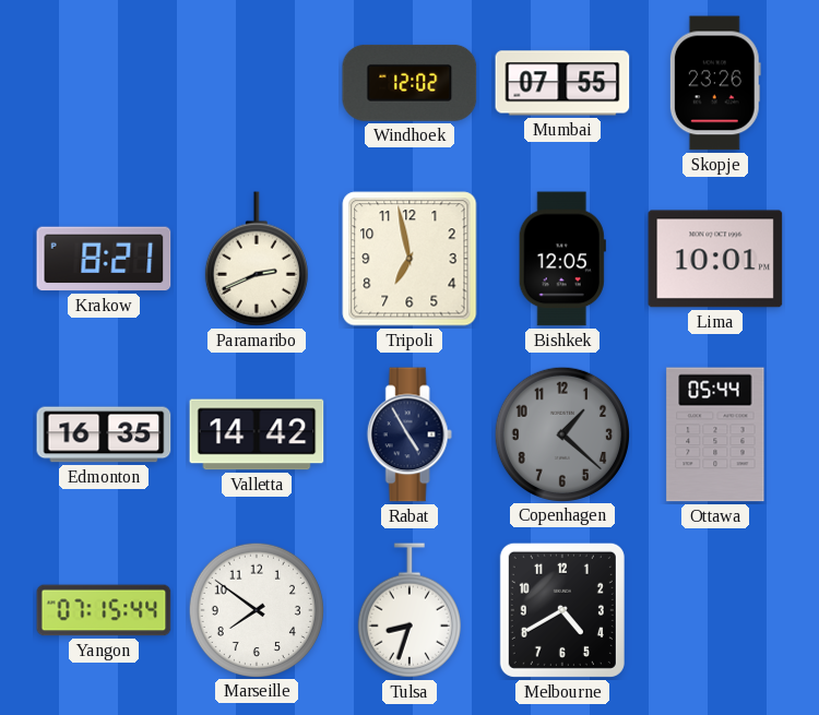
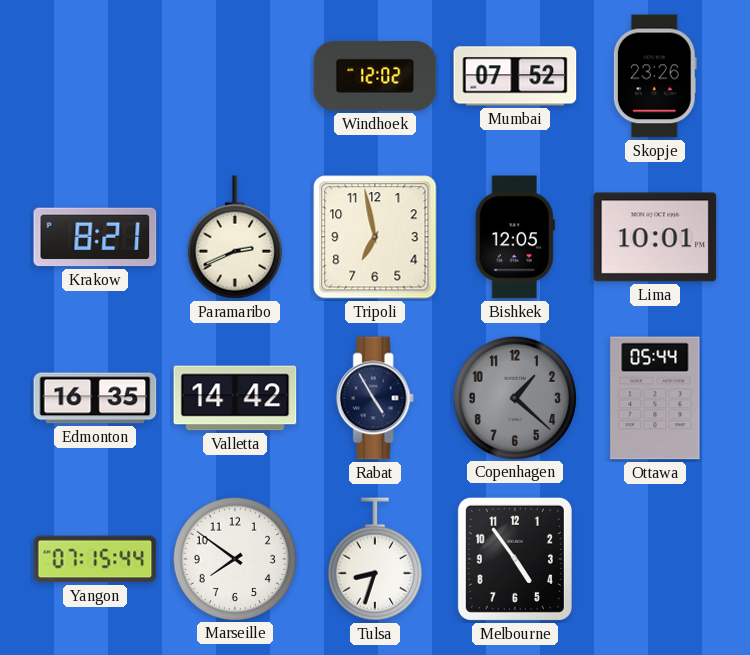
Mumbai: 07:55 -> 07:52 (515, 76)
Melbourne: 4:40 -> 4:54 (515, 559)
